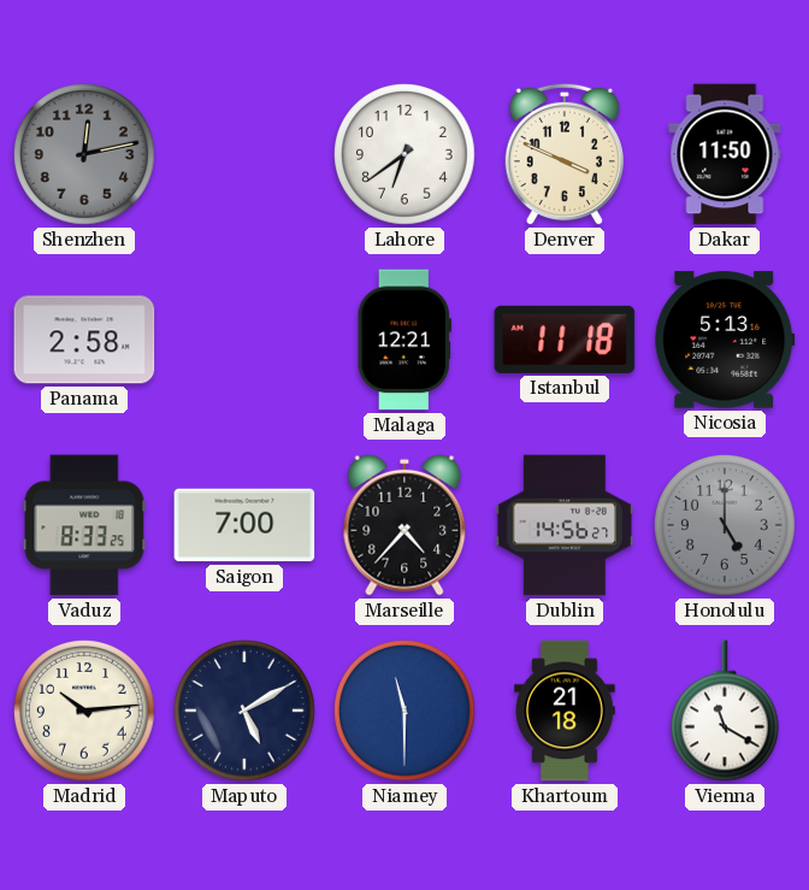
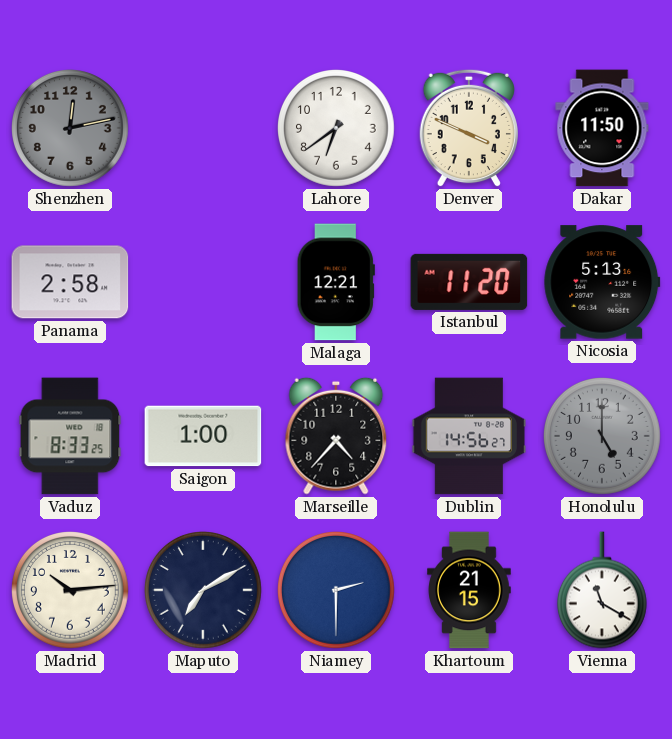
Istanbul: 11:18 -> 11:20 (469, 282)
Saigon: 7:00 -> 1:00 (203, 436)
Maputo: 5:10 -> 7:10 (204, 591)
Niamey: 11:30 -> 2:30 (337, 591)
Khartoum: 21:18 -> 21:15 (469, 590)
